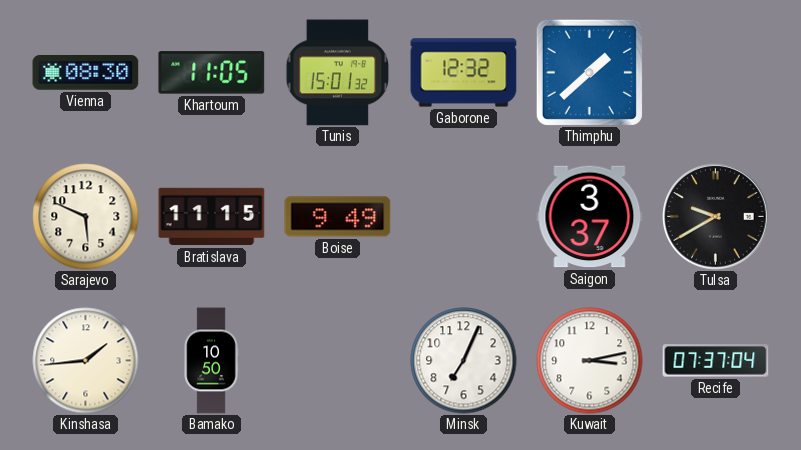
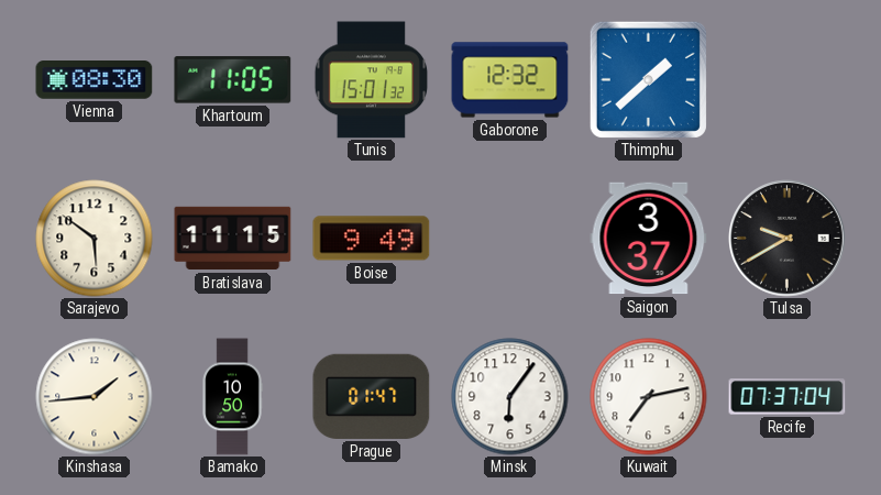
Sarajevo: 5:49 -> 5:51 (95, 239)
Prague: none -> 01:47 (372, 396)
Minsk: 7:04 -> 6:06 (510, 397)
Kuwait: 3:13 -> 7:13 (649, 397)
